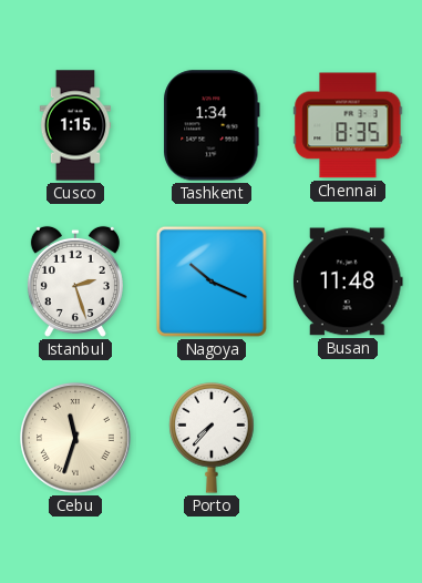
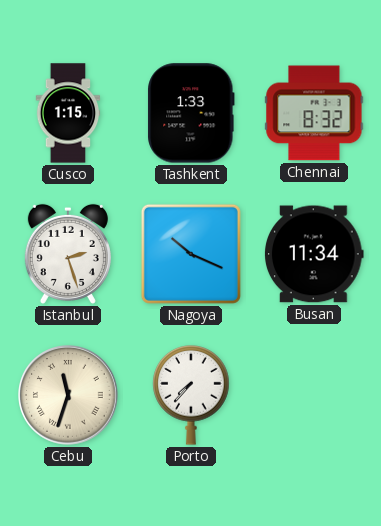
Tashkent: 1:34 -> 1:33 (191, 113)
Chennai: 8:35 -> 8:32 (314, 113)
Busan: 11:48 -> 11:34 (315, 254)
